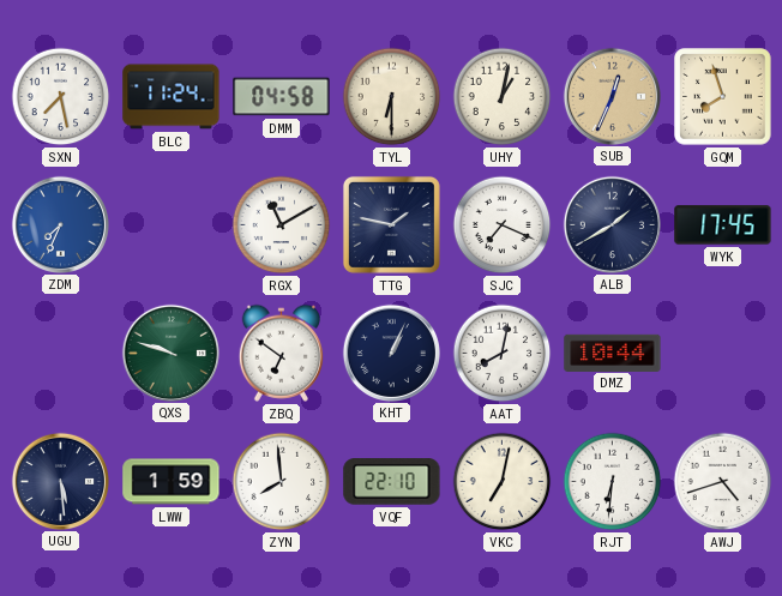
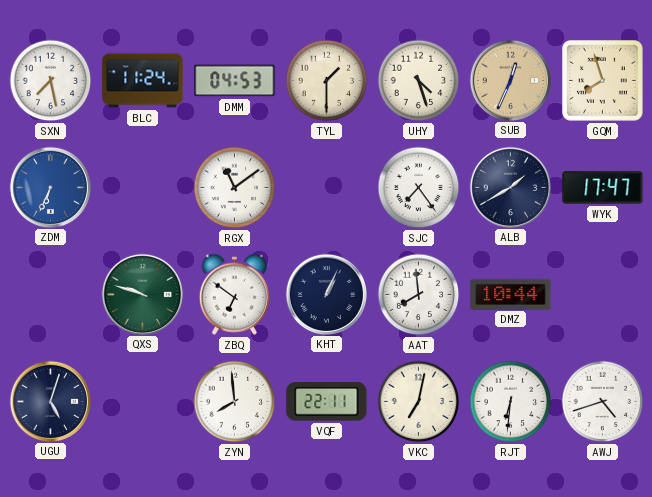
DMM: 04:58 -> 04:53 (235, 81)
TYL: 6:30 -> 1:30 (327, 81)
UHY: 1:02 -> 4:27 (419, 81)
ZDM: 7:34 -> 6:34 (50, 187)
RGX: 11:10 -> 11:09 (235, 188)
TTG: 1:47 -> none (391, 224)
SJC: 7:19 -> 7:24 (419, 188)
WYK: 17:45 -> 17:47 (603, 188)
AAT: 8:02 -> 7:59 (419, 295)
UGU: 5:29 -> 5:03 (50, 401)
LWW: 1:59 -> none (172, 482)
VQF: 22:10 -> 22:11 (327, 402)
